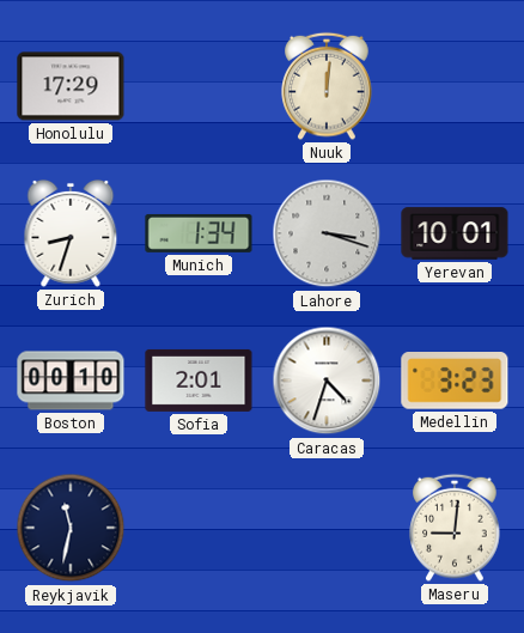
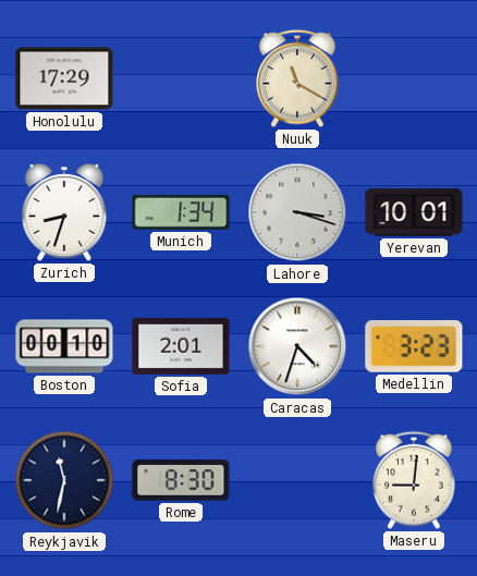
Nuuk: 12:01 -> 11:20 (297, 78)
Rome: none -> 8:30 (181, 480)
